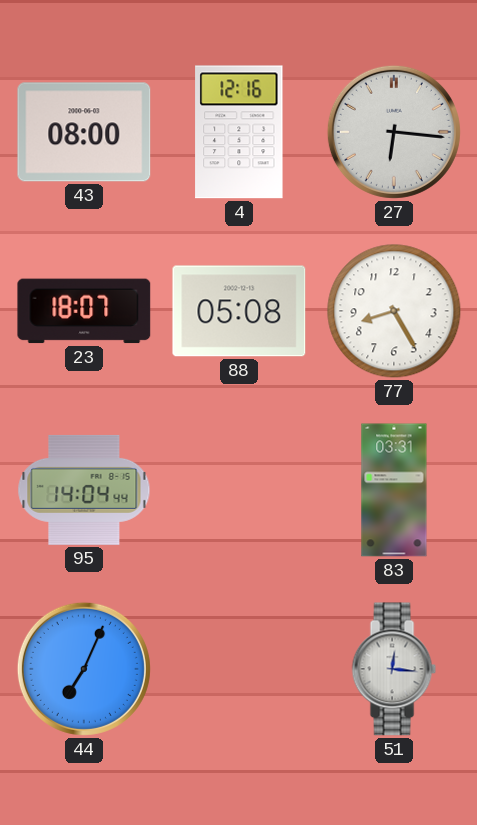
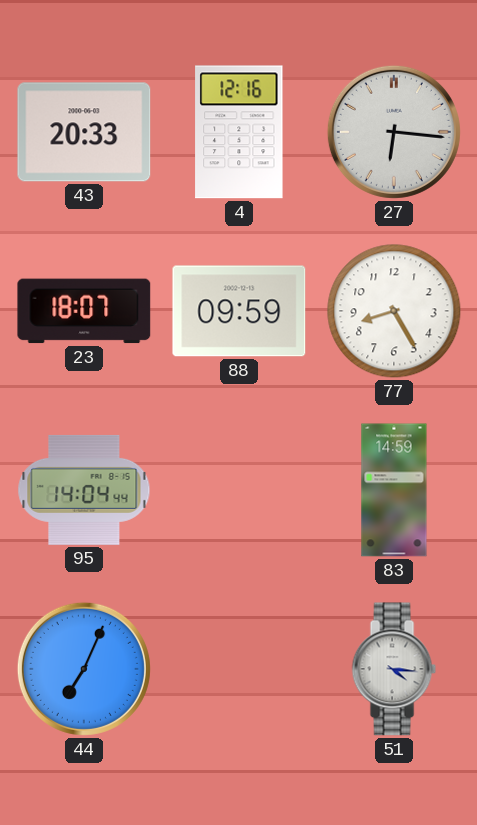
43: 08:00 -> 20:33 (84, 132)
88: 05:08 -> 09:59 (239, 311)
83: 03:31 -> 14:59 (394, 490)
51: 12:16 -> 4:16 (394, 669)
